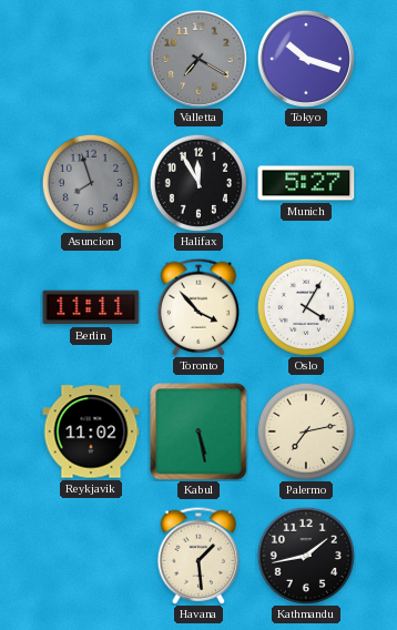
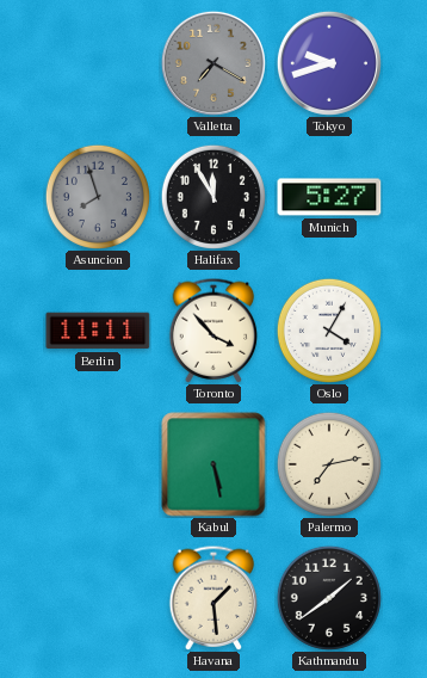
Tokyo: 10:18 -> 9:42 (329, 63)
Reykjavik: 11:02 -> none (91, 431)
Kathmandu: 1:43 -> 1:39 (329, 598)
